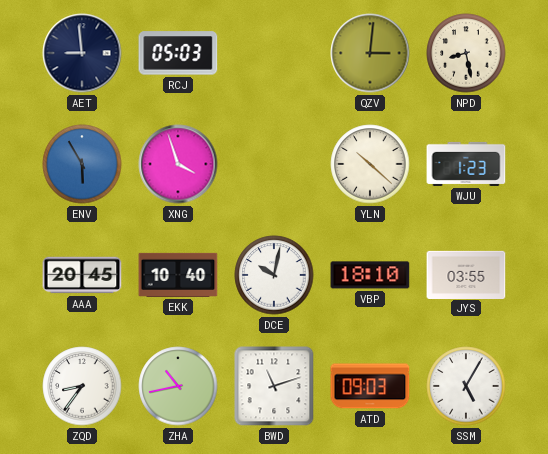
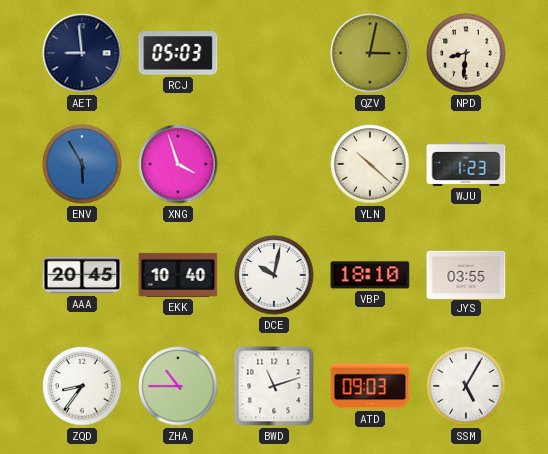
QZV: 3:01 -> 3:02 (370, 53)
NPD: 8:28 -> 8:31 (466, 53)
ZHA: 10:43 -> 10:45 (178, 386)
